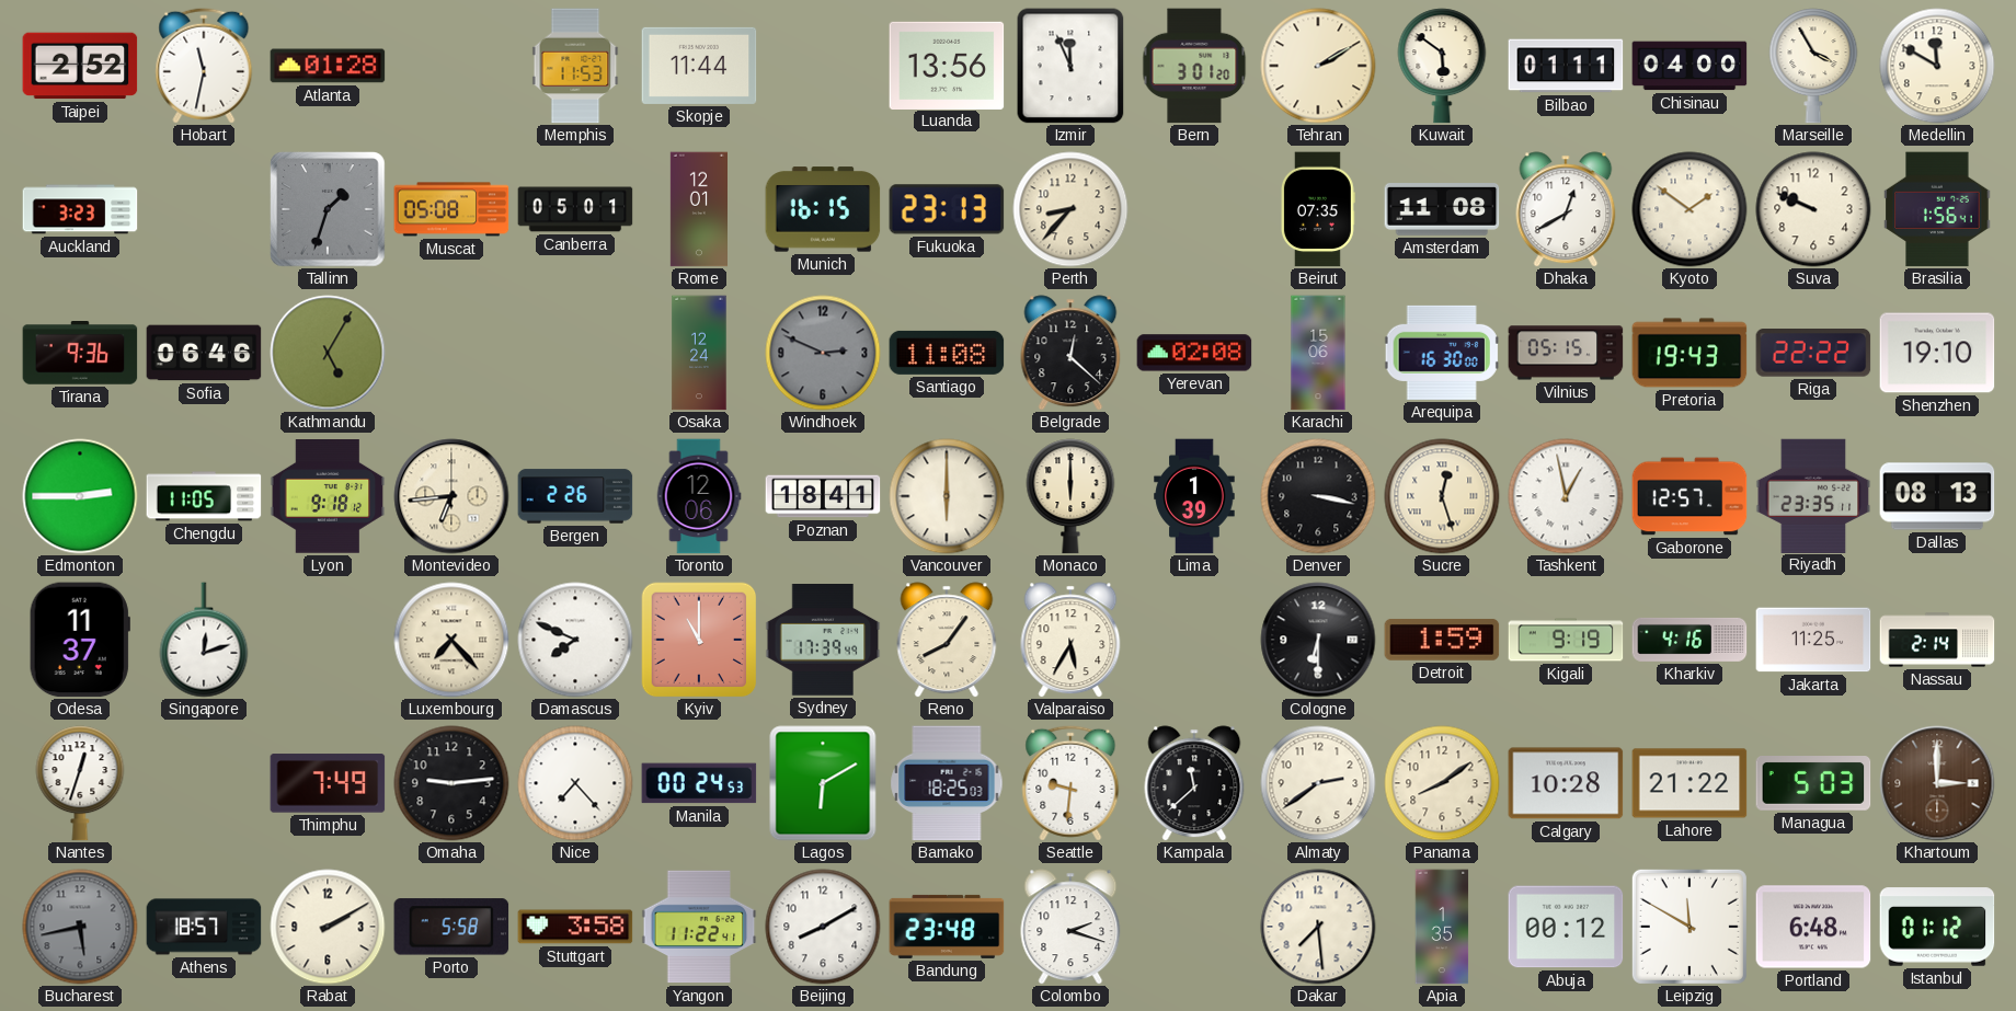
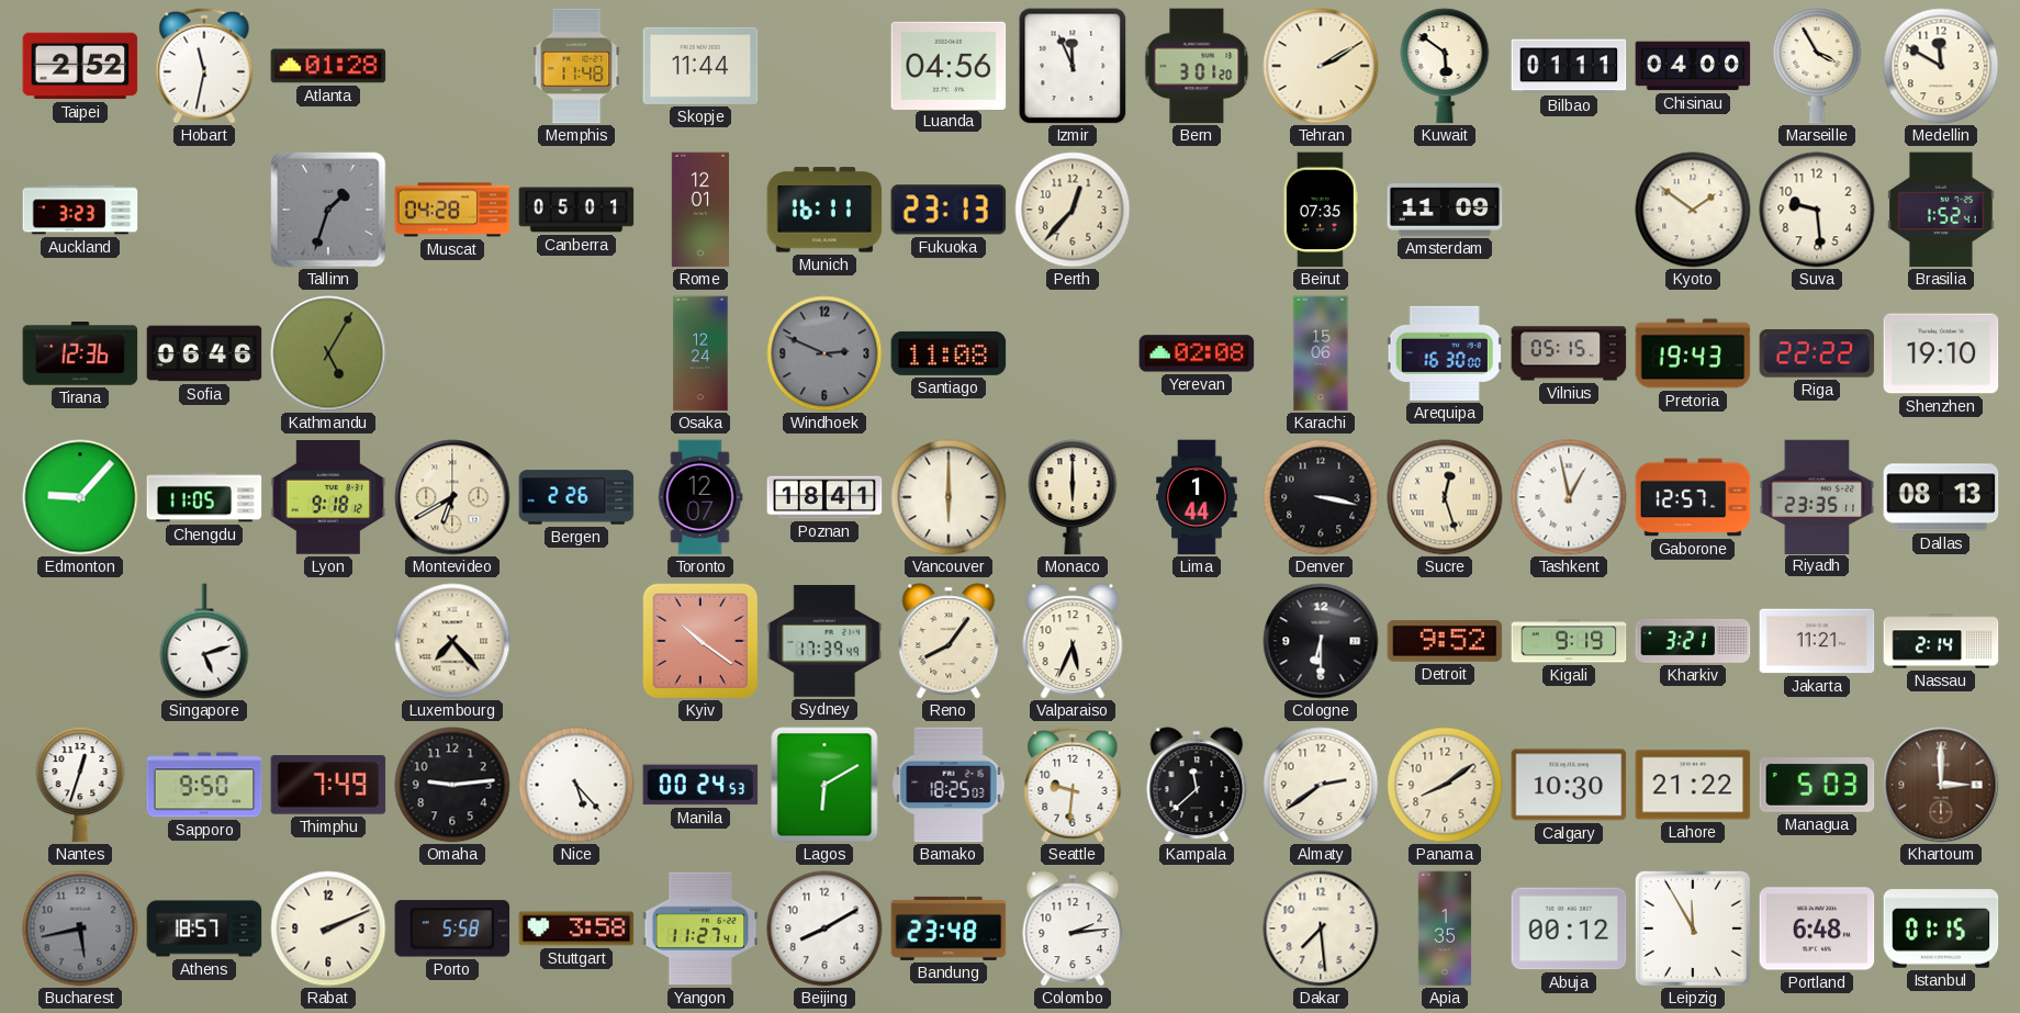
Memphis: 11:53 -> 11:48 (576, 66)
Luanda: 13:56 -> 04:56 (949, 65)
Muscat: 05:08 -> 04:28 (452, 210)
Munich: 16:15 -> 16:11 (824, 210)
Perth: 8:37 -> 12:37 (1073, 210)
Amsterdam: 11:08 -> 11:09 (1445, 211)
Dhaka: 12:40 -> none (1566, 209)
Suva: 9:49 -> 9:29 (1817, 210)
Brasilia: 1:56 -> 1:52 (1941, 210)
Tirana: 9:36 -> 12:36 (80, 354)
Belgrade: 12:22 -> none (1070, 353)
Edmonton: 2:45 -> 9:07 (80, 497)
Montevideo: 6:44 -> 6:40 (452, 497)
Toronto: 12:06 -> 12:07 (700, 497)
Lima: 1:39 -> 1:44 (1197, 497)
Odesa: 11:37 -> none (80, 640)
Singapore: 12:12 -> 5:12 (204, 641)
Damascus: 7:49 -> none (575, 640)
Kyiv: 11:00 -> 10:21 (700, 641)
Valparaiso: 5:35 -> 5:34 (1073, 641)
Detroit: 1:59 -> 9:52 (1445, 641)
Kharkiv: 4:16 -> 3:21 (1693, 641)
Jakarta: 11:25 -> 11:21 (1817, 641)
Sapporo: none -> 9:50 (204, 785)
Nice: 7:23 -> 5:23 (576, 785)
Calgary: 10:28 -> 10:30 (1569, 785)
Rabat: 2:10 -> 2:11 (328, 928)
Yangon: 11:22 -> 11:27 (700, 928)
Colombo: 2:18 -> 2:14 (1073, 928)
Leipzig: 11:50 -> 11:55 (1693, 928)
Istanbul: 01:12 -> 01:15 (1941, 928)
